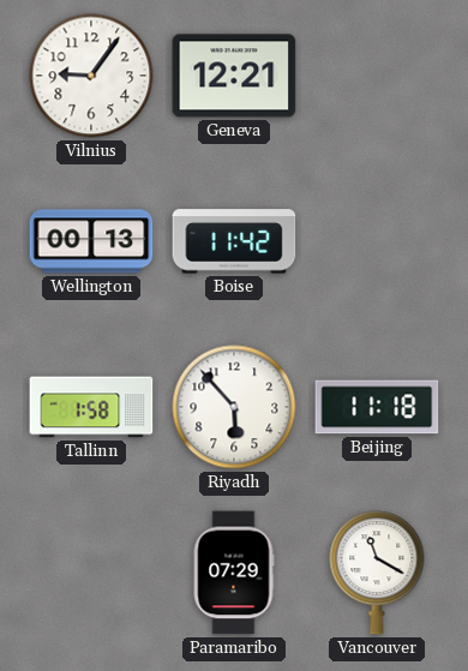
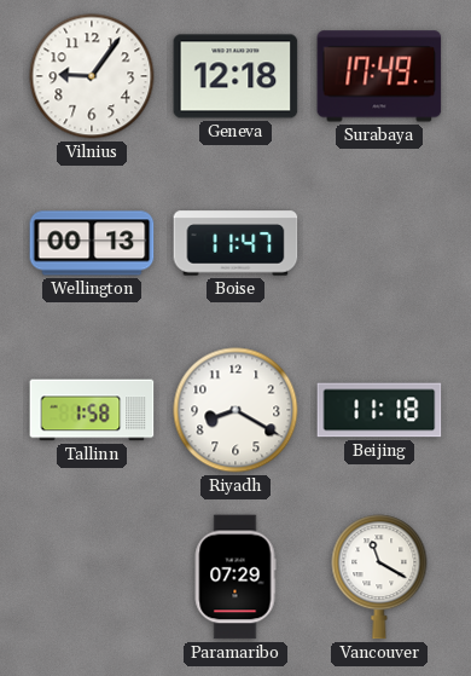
Geneva: 12:21 -> 12:18 (235, 76)
Surabaya: none -> 17:49 (379, 76)
Boise: 11:42 -> 11:47 (235, 243)
Riyadh: 5:53 -> 8:20 (235, 410)
